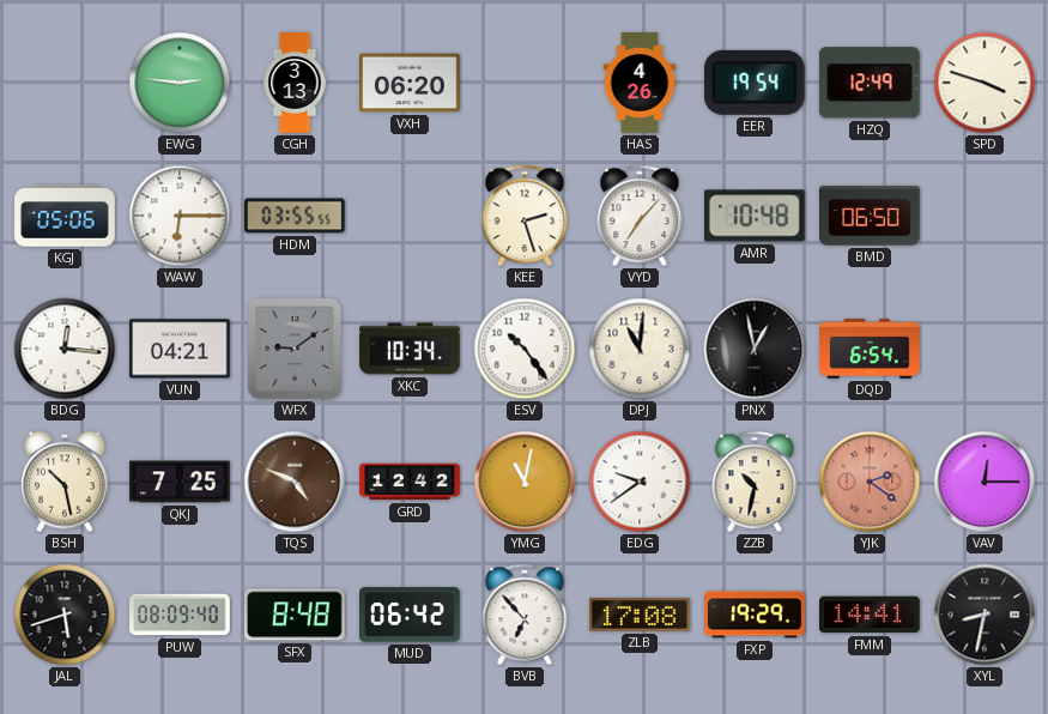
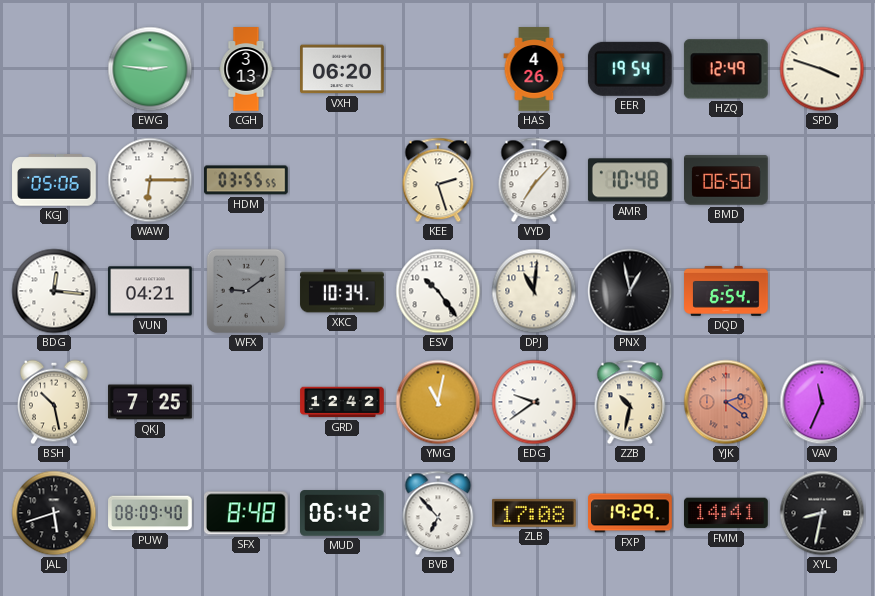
TQS: 4:49 -> none (295, 482)
VAV: 12:15 -> 11:34 (822, 402)
